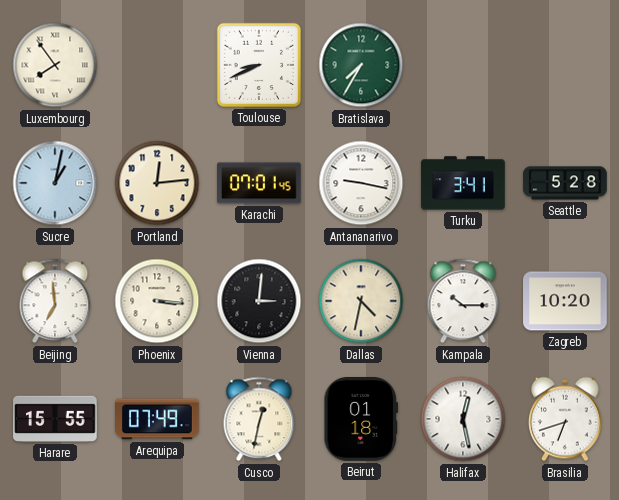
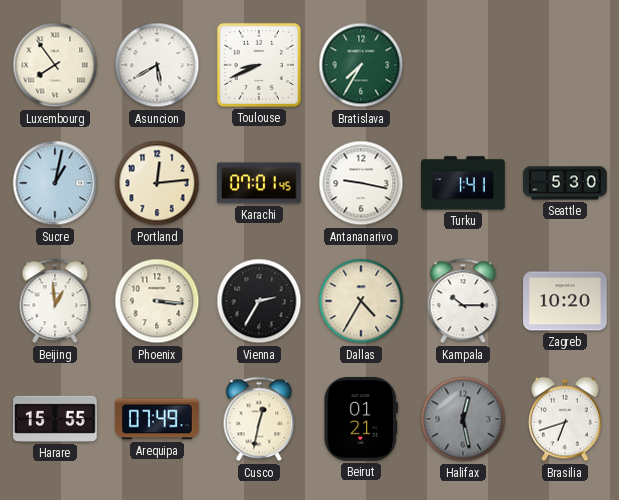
Asuncion: none -> 5:40 (157, 65)
Turku: 3:41 -> 1:41 (463, 183)
Seattle: 5:28 -> 5:30 (565, 183)
Beijing: 6:59 -> 12:59 (55, 301)
Vienna: 3:01 -> 2:35 (259, 301)
Dallas: 4:32 -> 4:35 (361, 301)
Beirut: 01:18 -> 01:21 (360, 420)
Halifax dial: white -> grey (463, 419)
